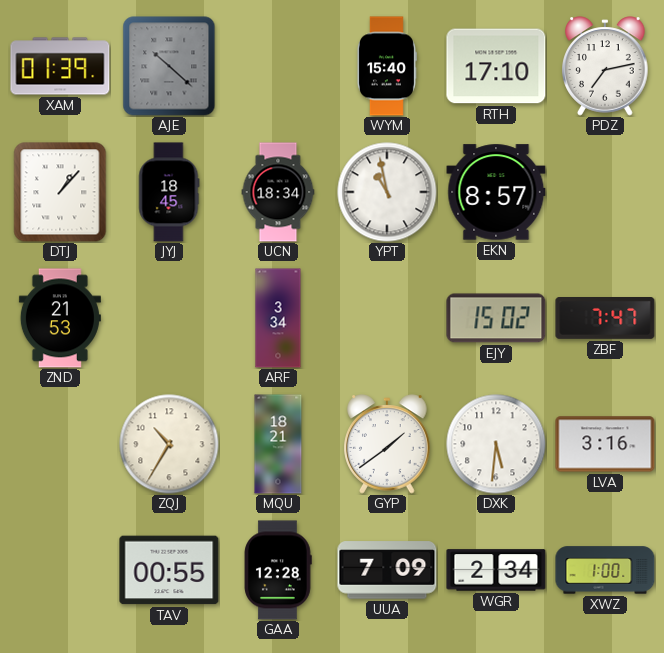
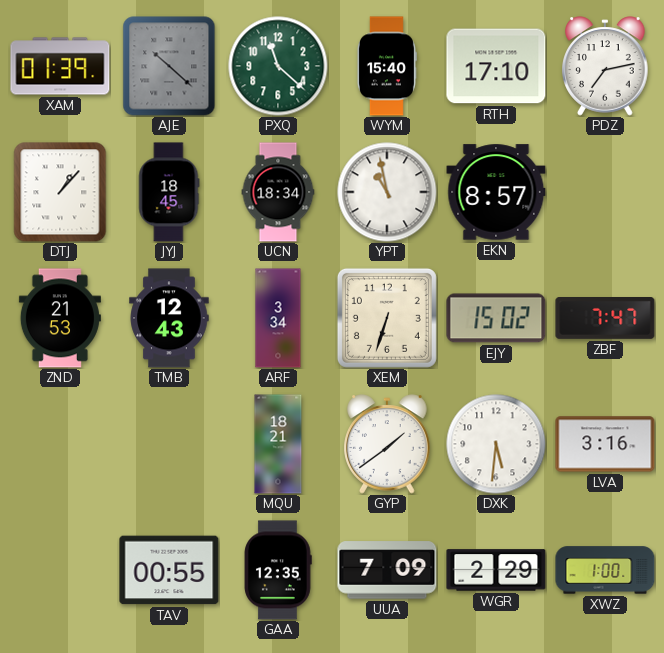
PXQ: none -> 11:22 (278, 66)
TMB: none -> 12:43 (169, 318)
XEM: none -> 6:33 (387, 318)
ZQJ: 10:35 -> none (169, 444)
GAA: 12:28 -> 12:35 (278, 570)
WGR: 2:34 -> 2:29 (496, 570)
